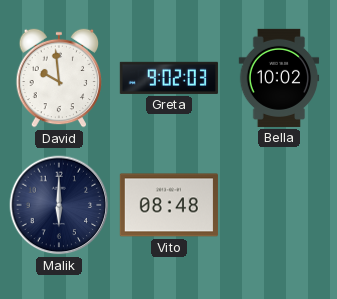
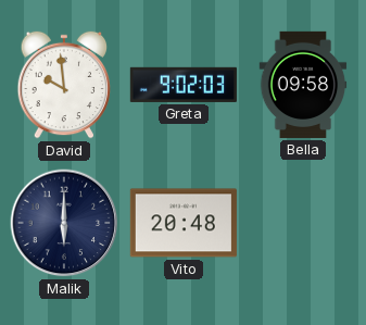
Bella: 10:02 -> 09:58 (303, 85)
Vito: 08:48 -> 20:48 (184, 223)
